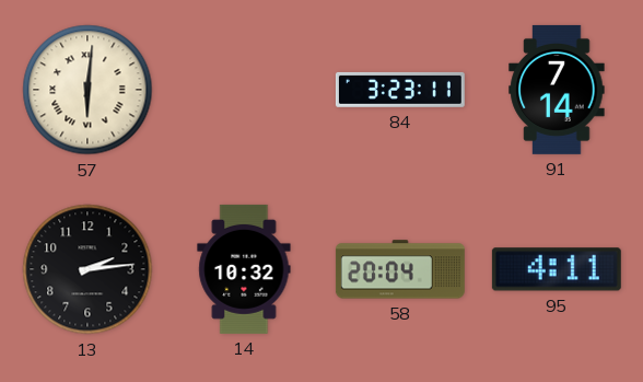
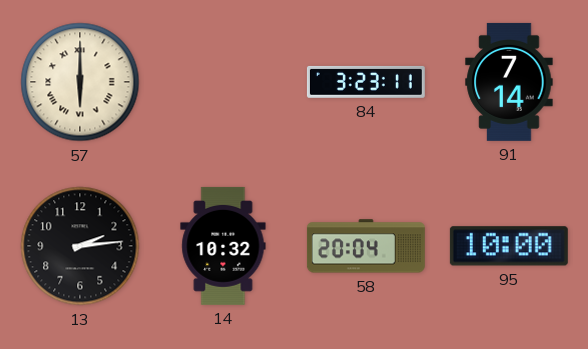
57: 6:01 -> 6:00 (80, 82)
95: 4:11 -> 10:00 (509, 246)
